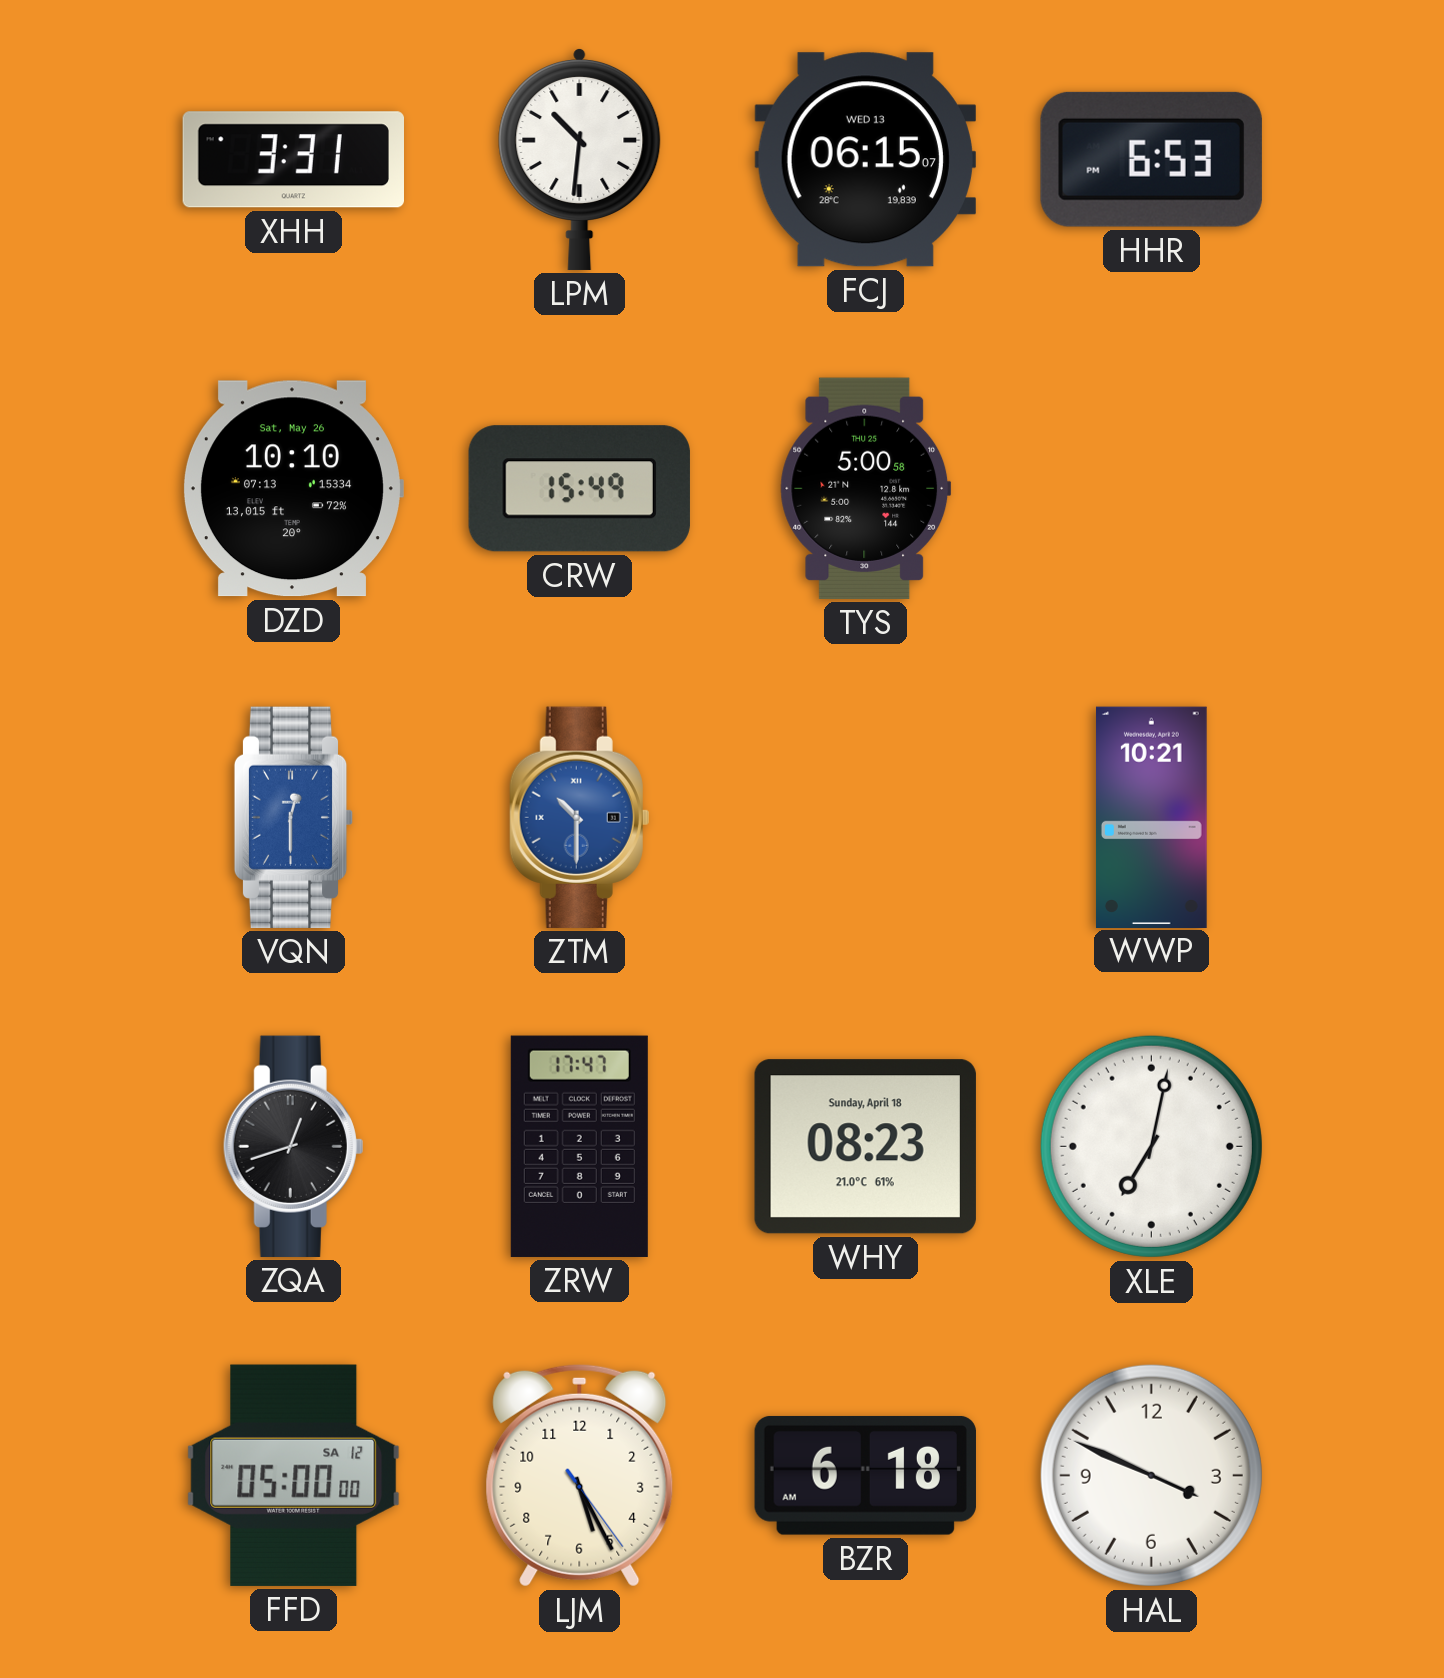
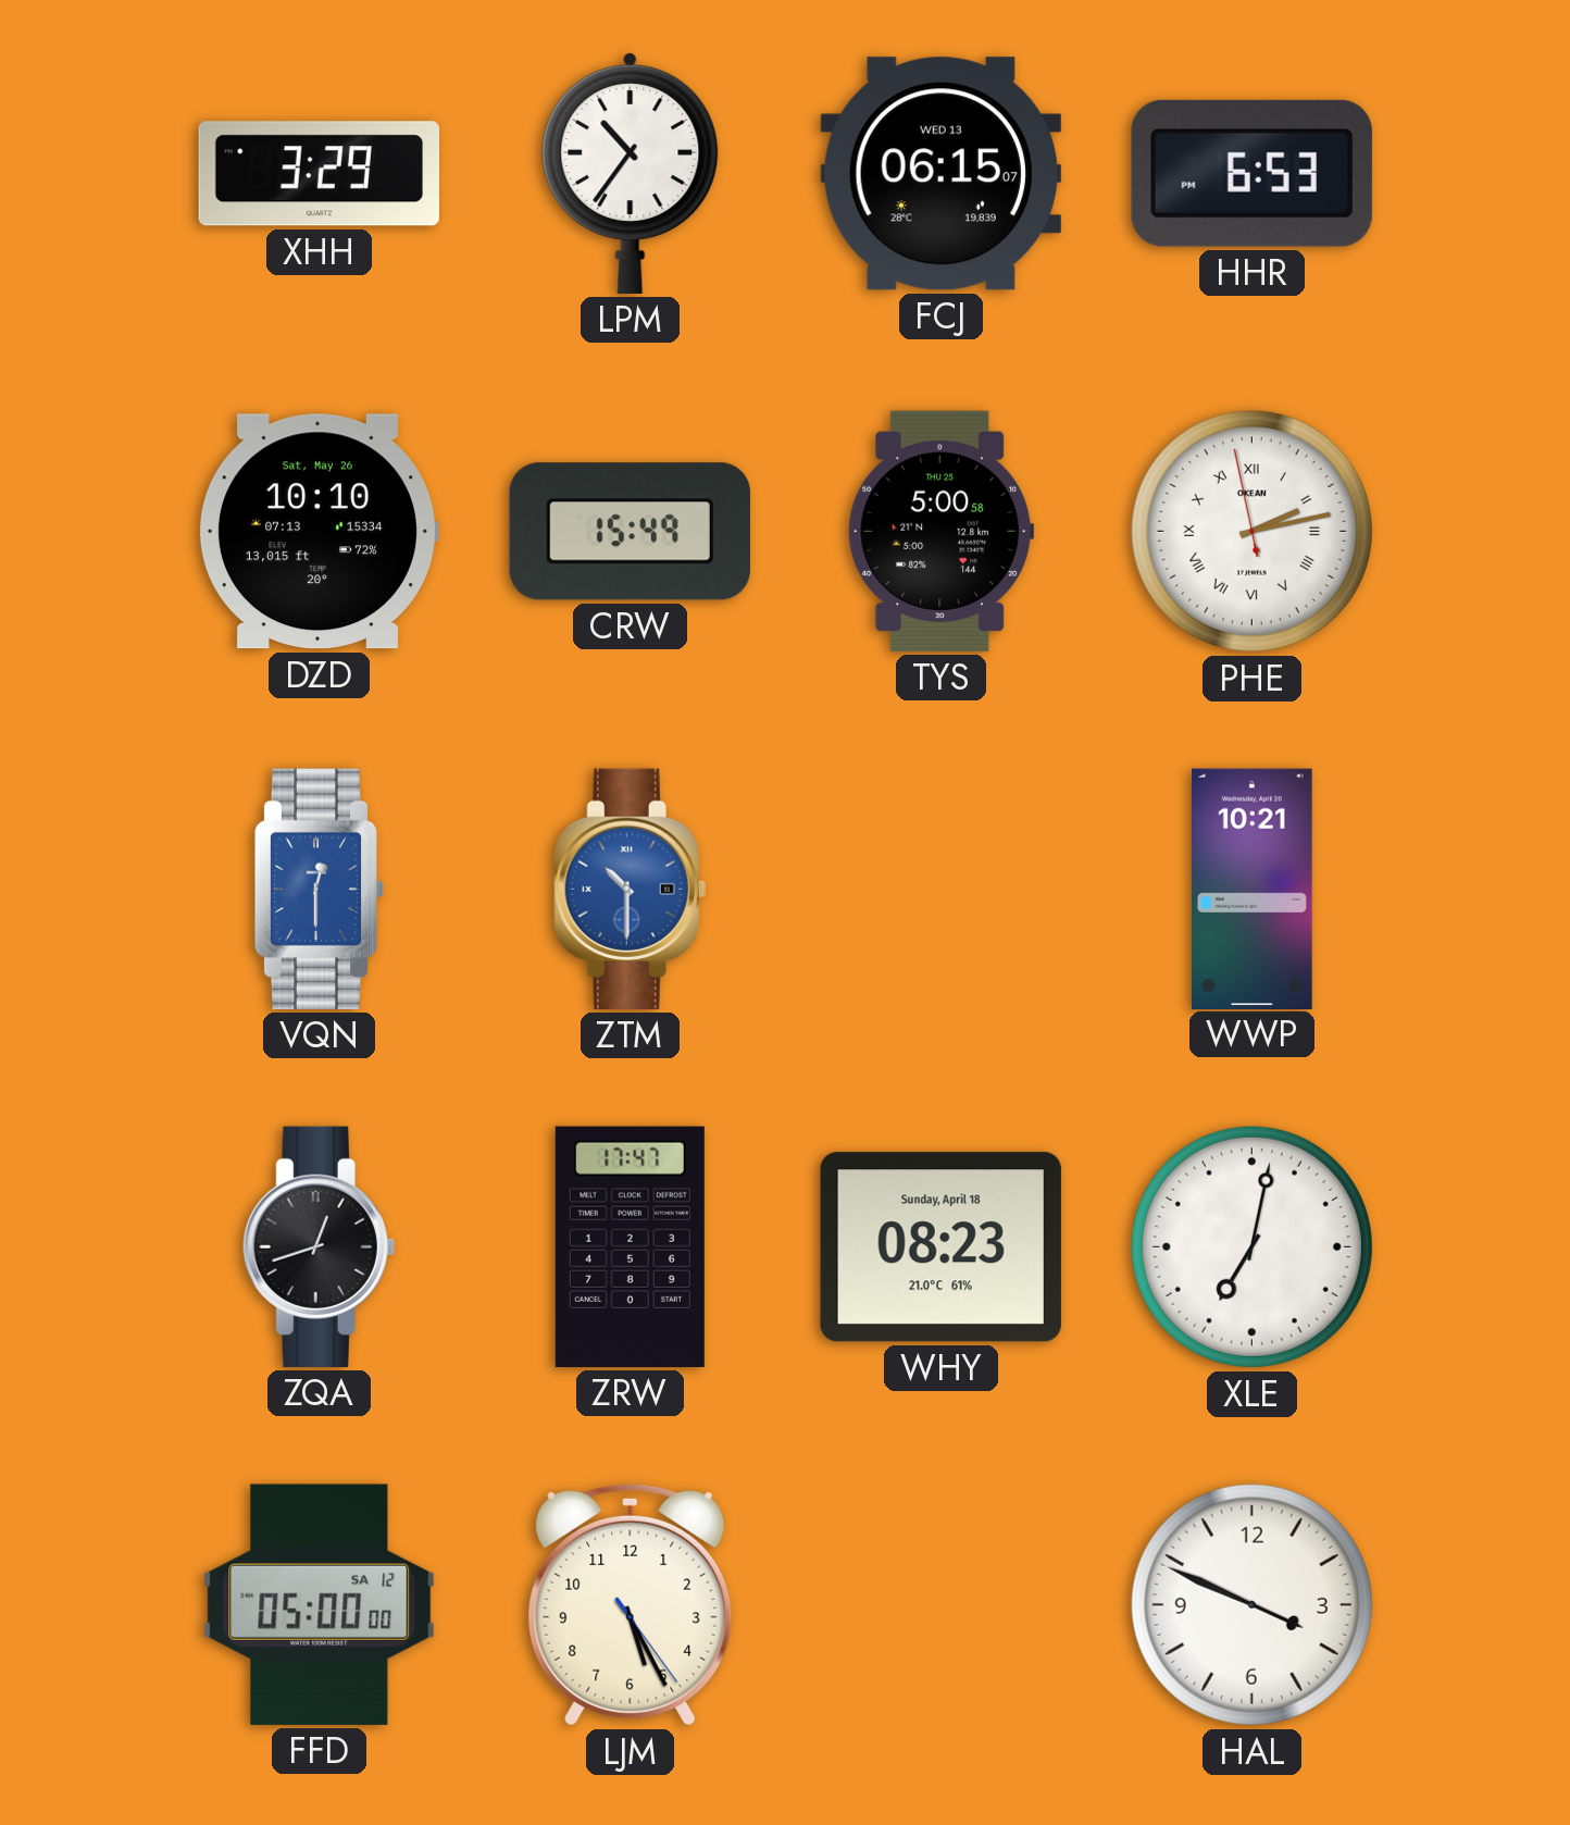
XHH: 3:31 -> 3:29 (319, 174)
LPM: 10:31 -> 10:36 (631, 173)
PHE: none -> 2:12 (1251, 531)
BZR: 6:18 -> none (865, 1475)
